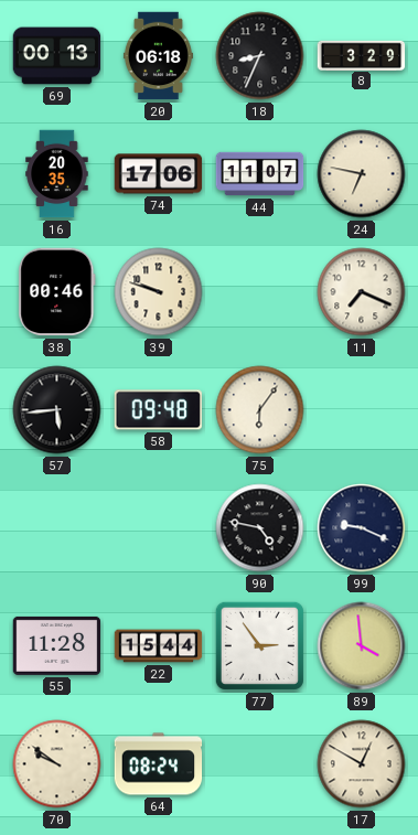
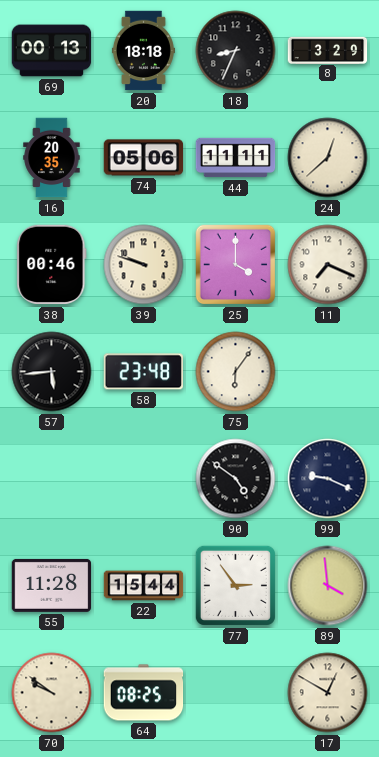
20: 06:18 -> 18:18 (143, 51)
74: 17:06 -> 05:06 (144, 158)
44: 11:07 -> 11:11 (236, 158)
24: 6:47 -> 12:38 (328, 158)
25: none -> 4:00 (236, 265)
58: 09:48 -> 23:48 (143, 372)
90: 4:47 -> 4:51 (236, 479)
64: 08:24 -> 08:25 (144, 693)
